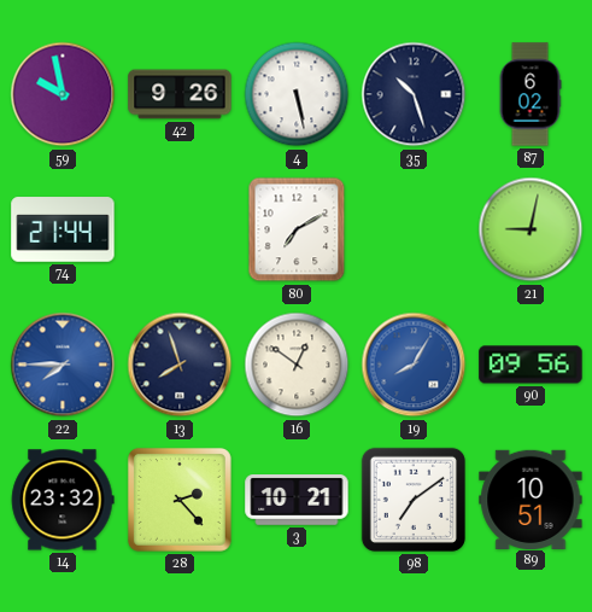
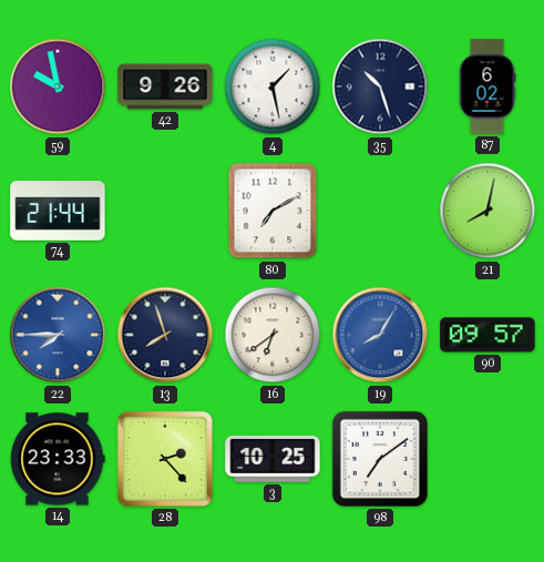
4: 5:28 -> 1:28 (273, 86)
21: 9:02 -> 8:02 (487, 211)
16: 12:51 -> 6:39 (273, 335)
90: 09:56 -> 09:57 (487, 335)
14: 23:32 -> 23:33 (58, 459)
3: 10:21 -> 10:25 (273, 460)
89: 10:51 -> none (531, 499)
